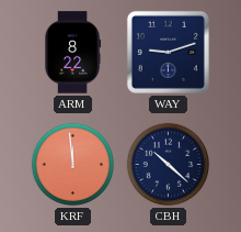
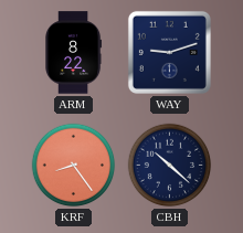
KRF: 11:59 -> 8:24 (74, 166)
